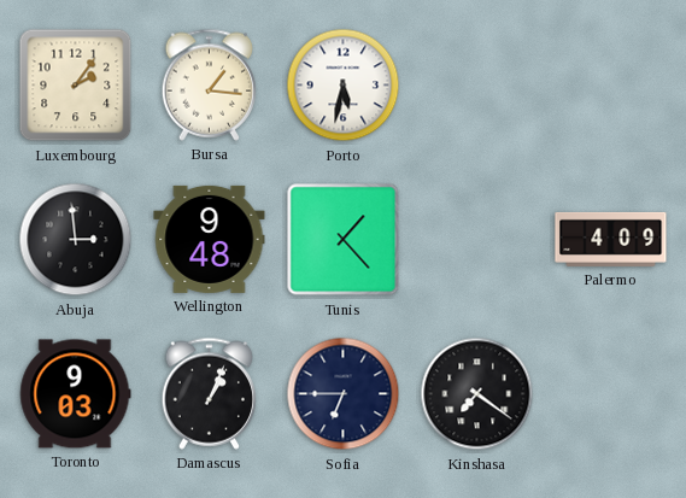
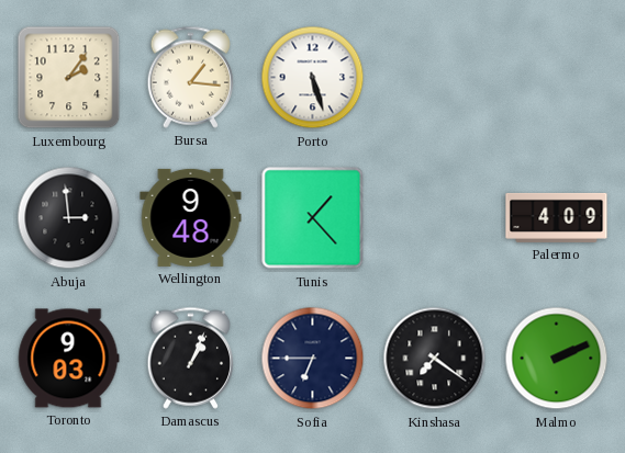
Porto: 5:32 -> 5:27 (313, 78)
Malmo: none -> 2:11 (557, 359)
